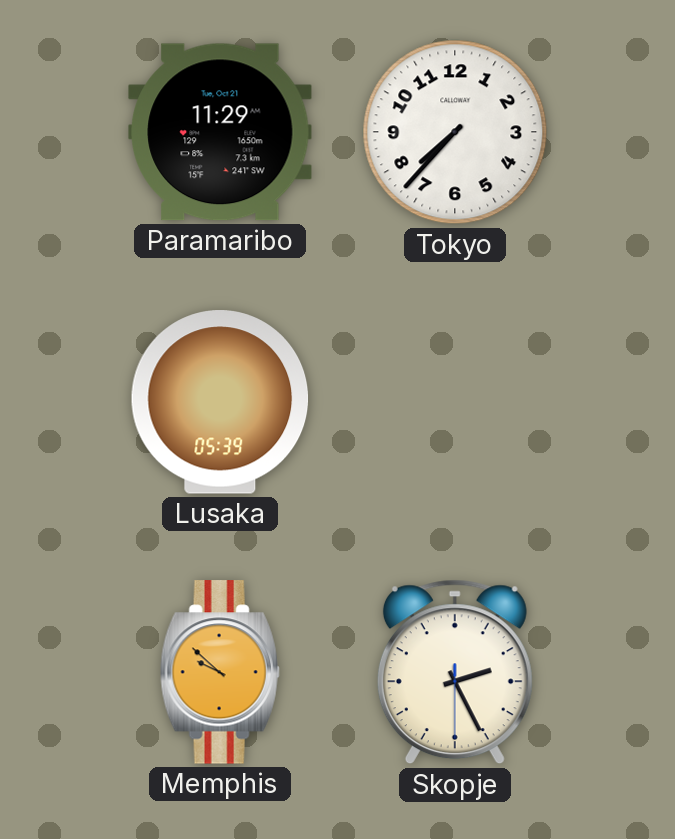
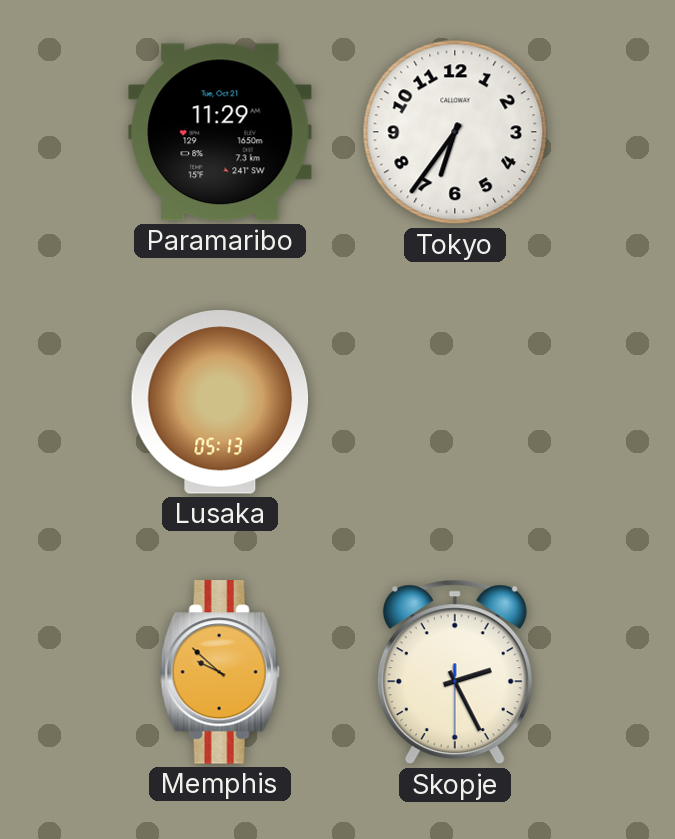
Tokyo: 7:37 -> 6:36 (455, 132)
Lusaka: 05:39 -> 05:13 (220, 402)
